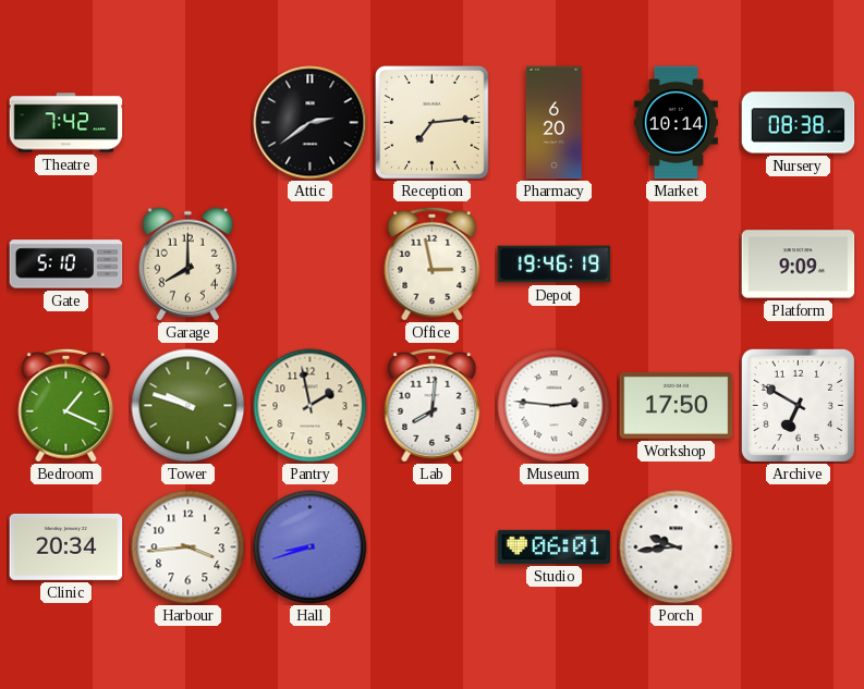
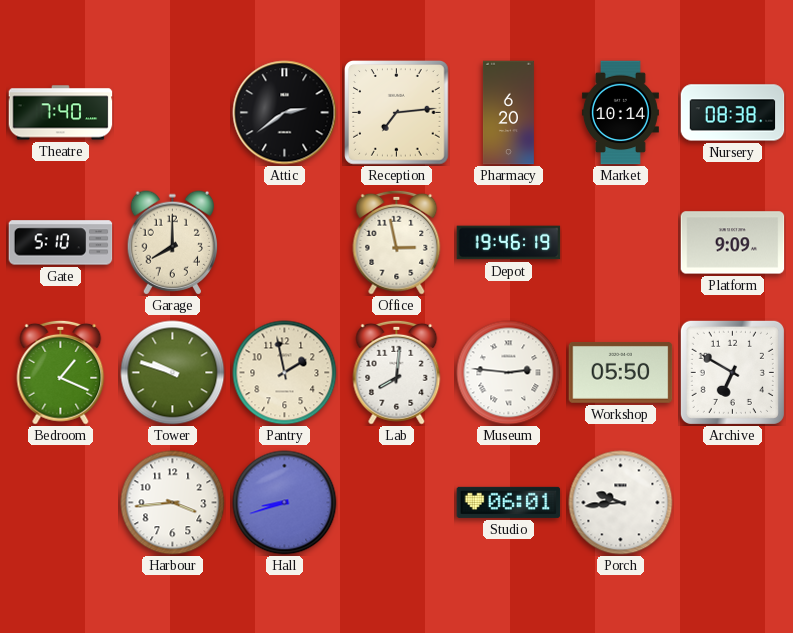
Theatre: 7:42 -> 7:40 (61, 113)
Workshop: 17:50 -> 05:50 (621, 373)
Clinic: 20:34 -> none (66, 546)
